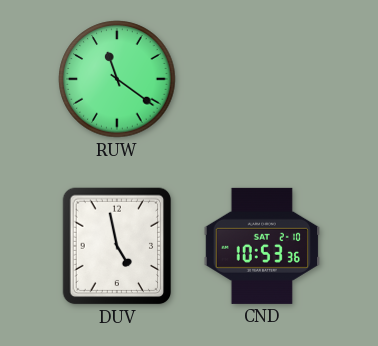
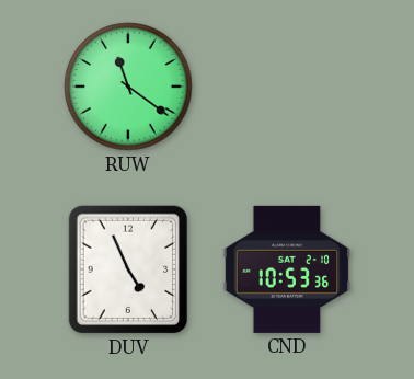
DUV: 4:58 -> 4:56 (128, 269)
